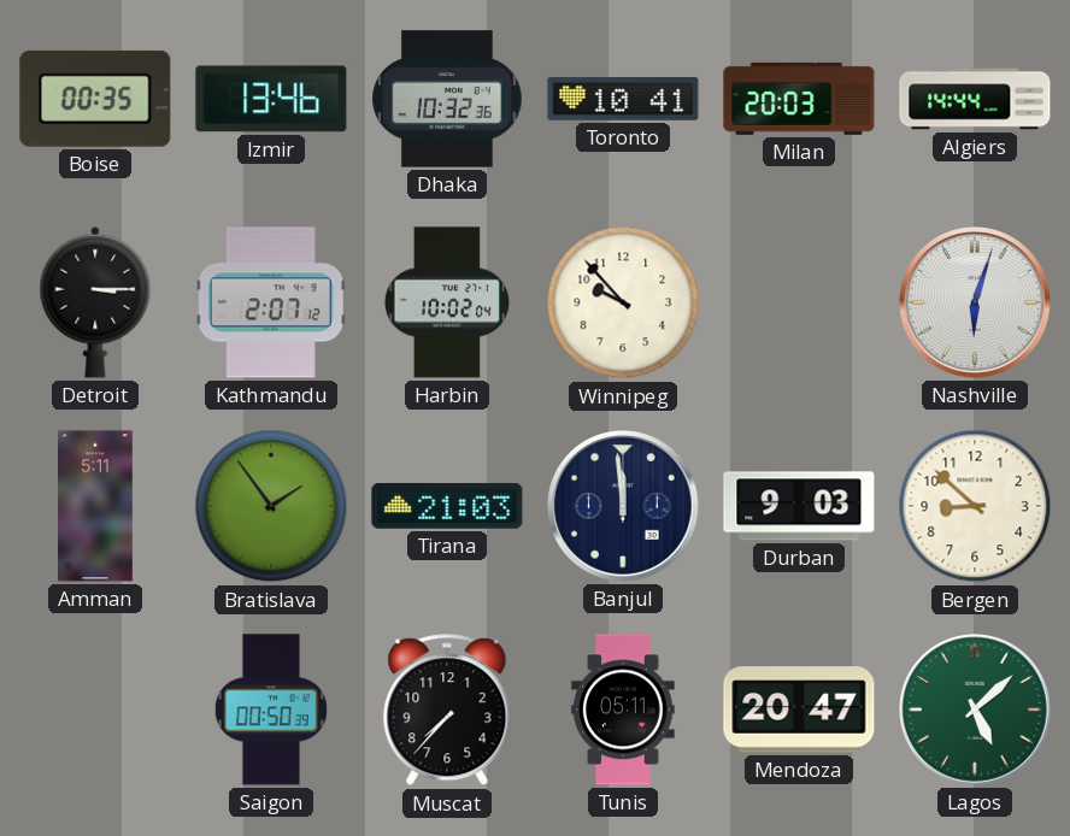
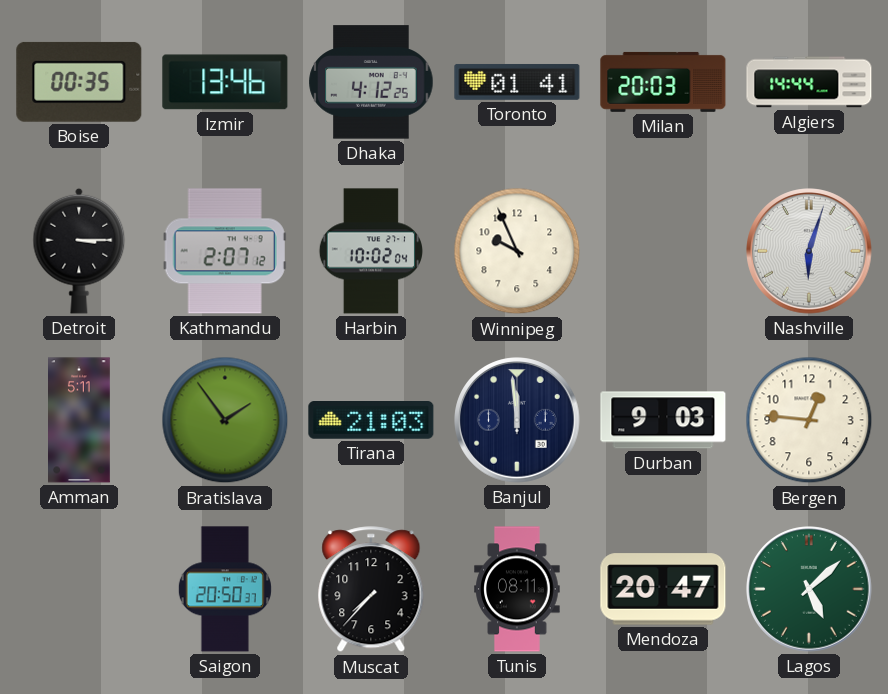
Dhaka: 10:32 -> 4:12 (371, 82)
Toronto: 10:41 -> 01:41 (517, 82)
Winnipeg: 9:53 -> 9:56 (517, 251)
Bergen: 8:52 -> 12:46 (809, 420)
Saigon: 00:50 -> 20:50 (225, 589)
Tunis: 05:11 -> 08:11 (517, 589)
